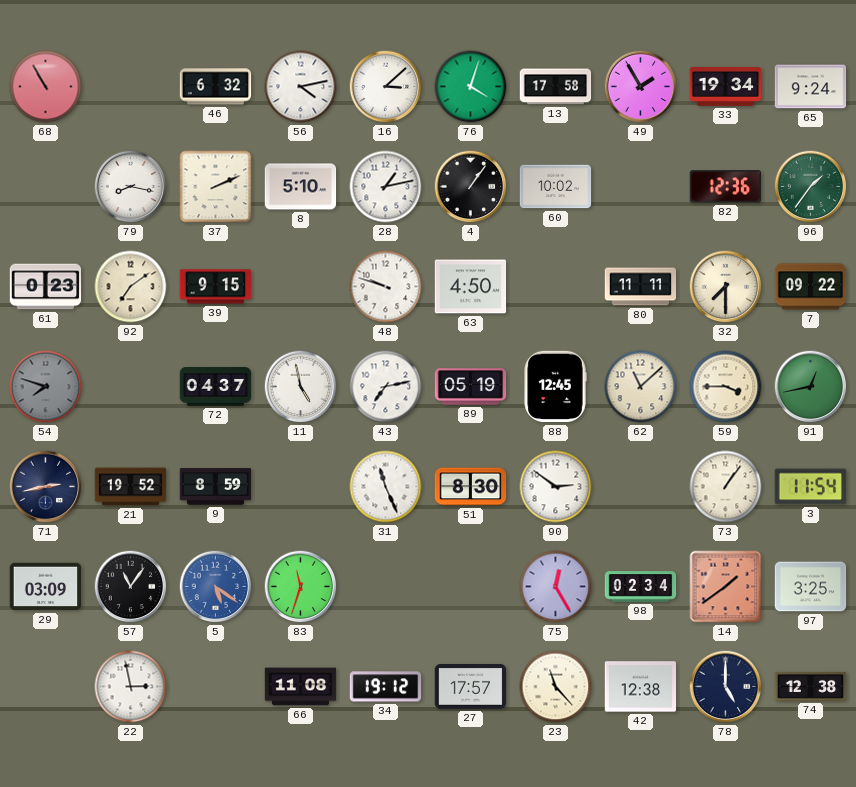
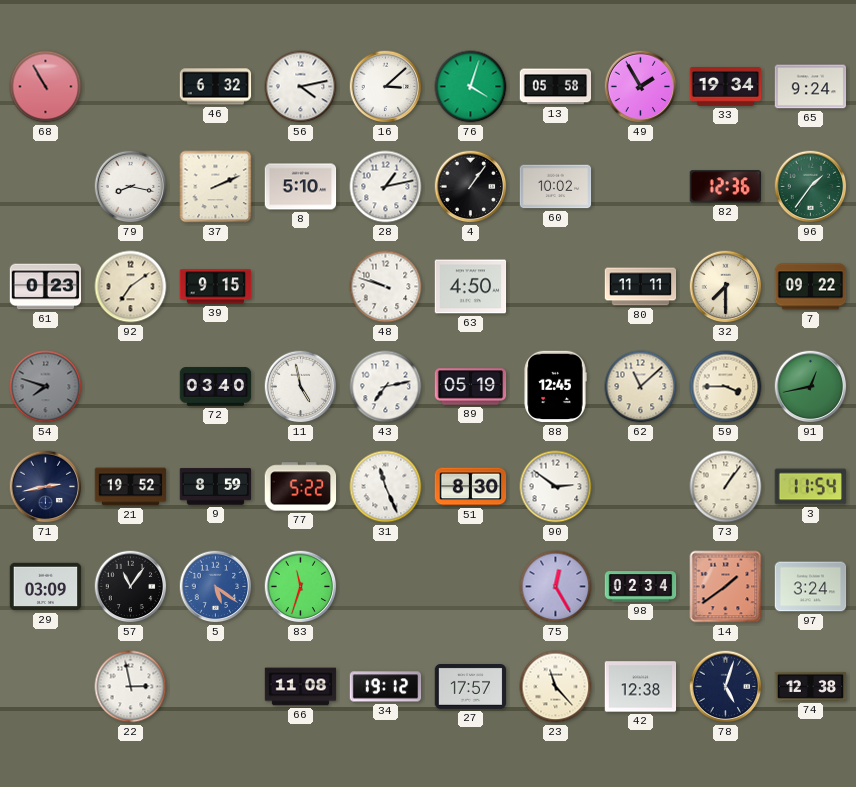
13: 17:58 -> 05:58 (556, 87)
72: 04:37 -> 03:40 (216, 387)
77: none -> 5:22 (301, 487)
97: 3:25 -> 3:24 (811, 587)
78: 5:00 -> 5:03 (726, 687)
